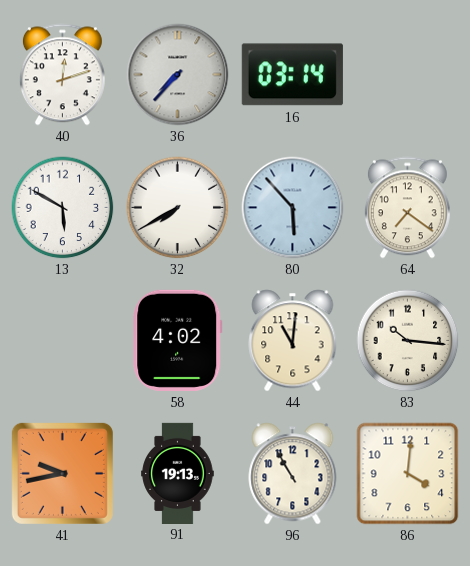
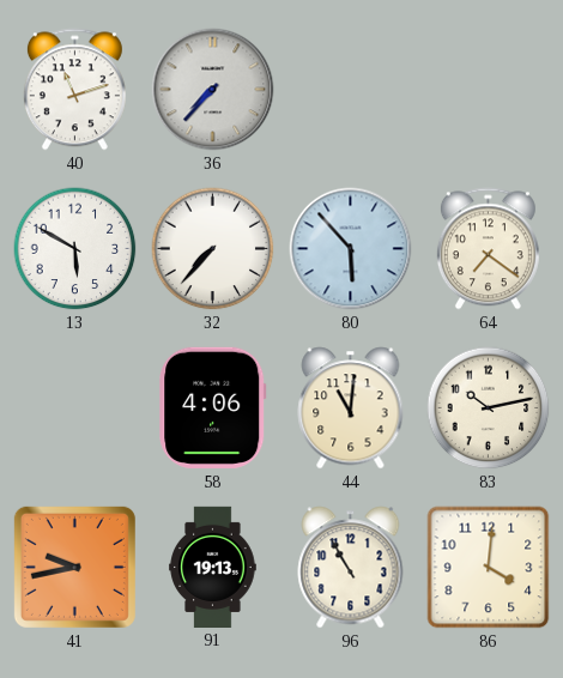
40: 12:12 -> 11:12 (74, 90)
16: 03:14 -> none (292, 75)
32: 7:40 -> 7:37 (213, 249)
58: 4:02 -> 4:06 (213, 407)
83: 10:16 -> 10:13 (489, 408)
